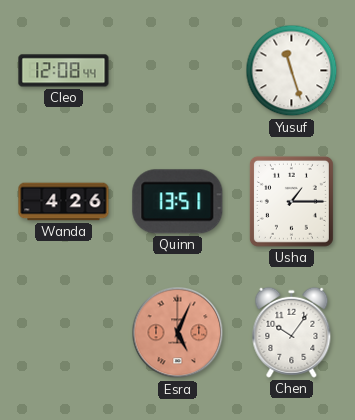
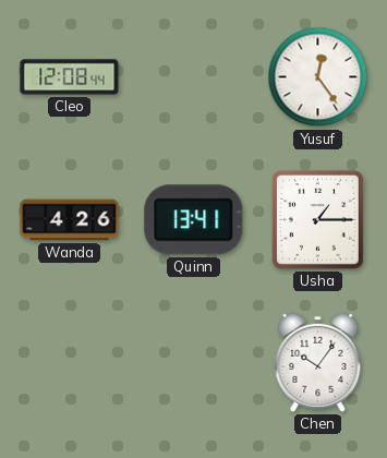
Yusuf: 11:27 -> 12:24 (318, 77)
Quinn: 13:51 -> 13:41 (194, 220)
Esra: 5:04 -> none (178, 333)
